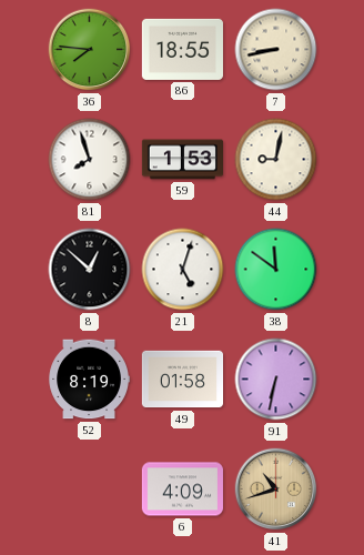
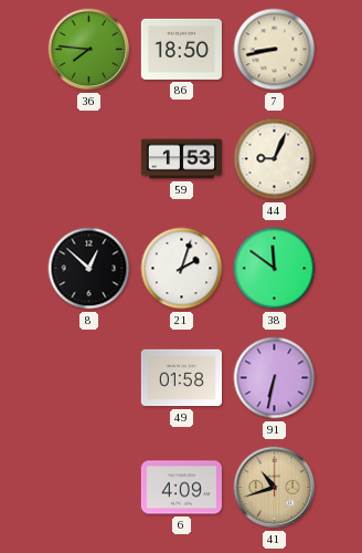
86: 18:55 -> 18:50 (181, 49)
81: 7:57 -> none (90, 160)
44: 9:02 -> 9:04 (275, 159)
21: 5:03 -> 2:03 (182, 269)
52: 8:19 -> none (89, 380)
